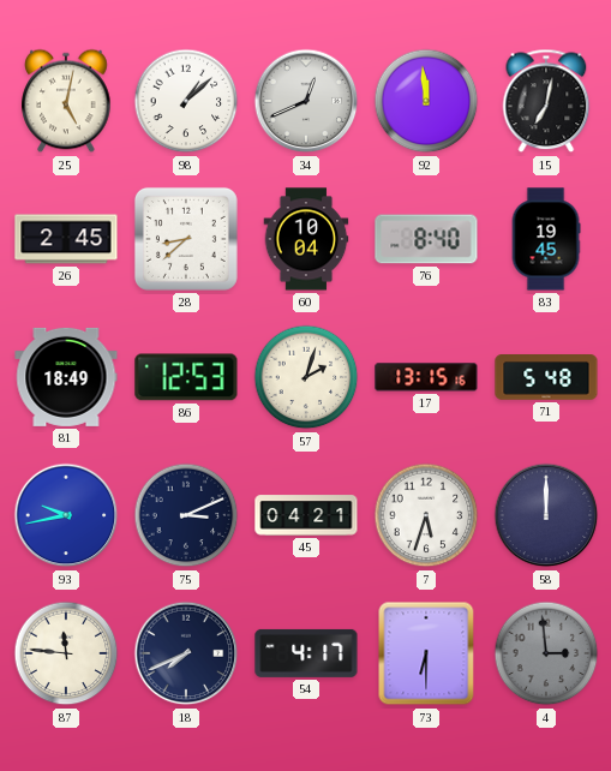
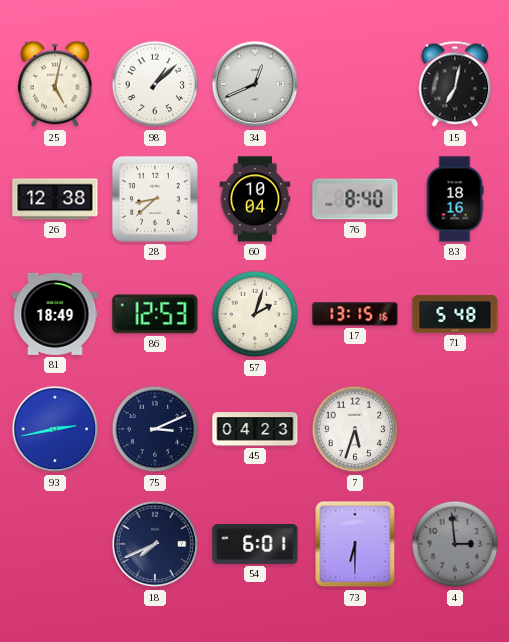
92: 11:59 -> none (426, 101)
26: 2:45 -> 12:38 (55, 199)
83: 19:45 -> 18:16 (455, 199)
93: 9:43 -> 2:43 (55, 429)
45: 04:21 -> 04:23 (255, 429)
58: 12:00 -> none (546, 515)
87: 11:46 -> none (66, 653)
54: 4:17 -> 6:01 (255, 544)
